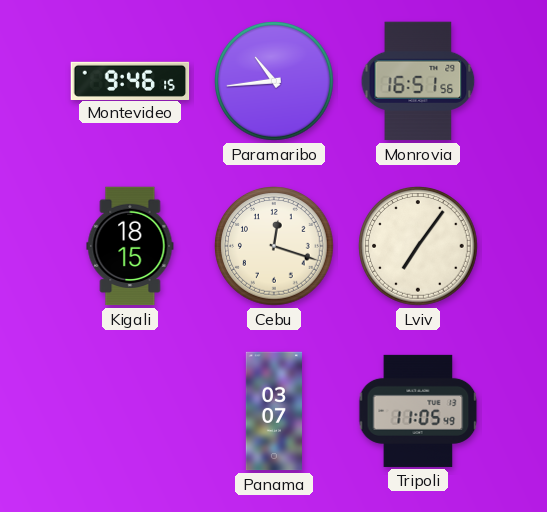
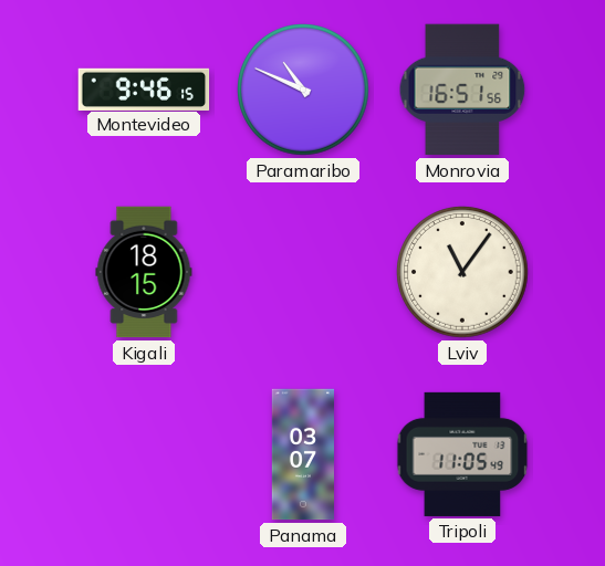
Paramaribo: 10:44 -> 10:49 (303, 90)
Cebu: 12:18 -> none (274, 246)
Lviv: 7:06 -> 11:06 (462, 272)
